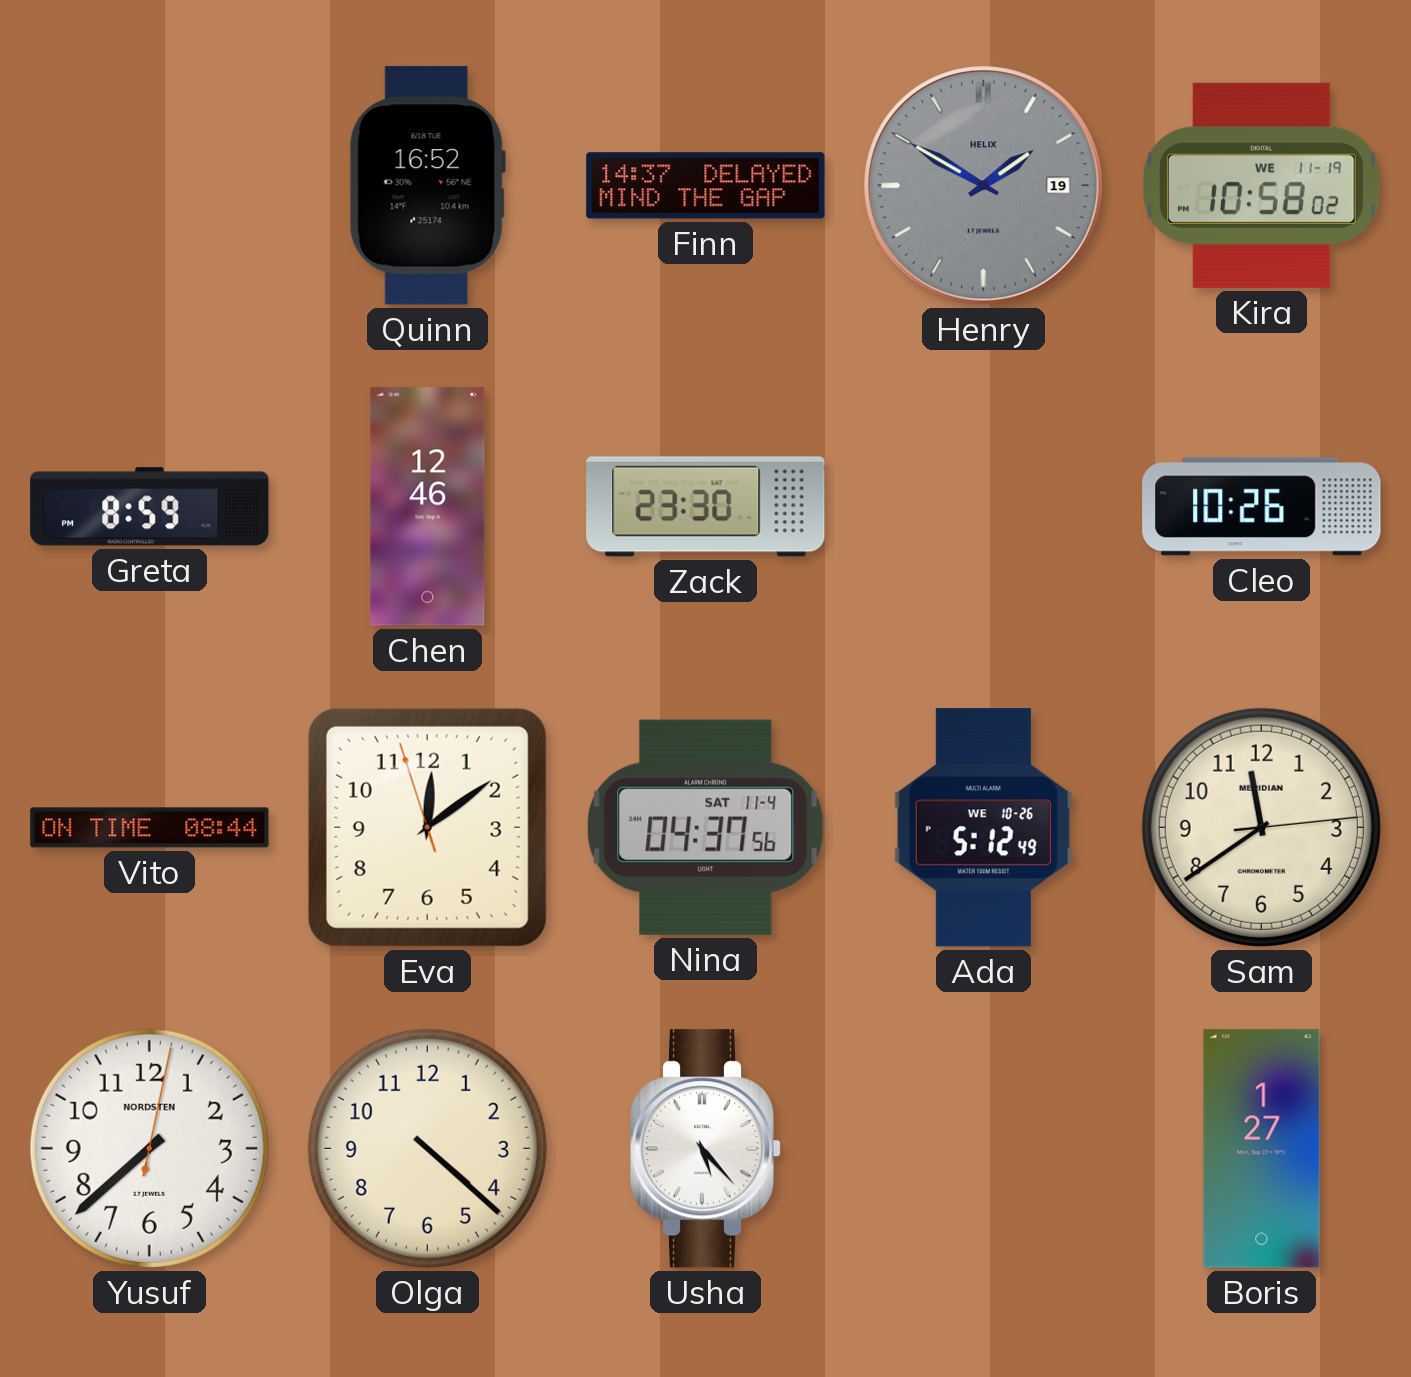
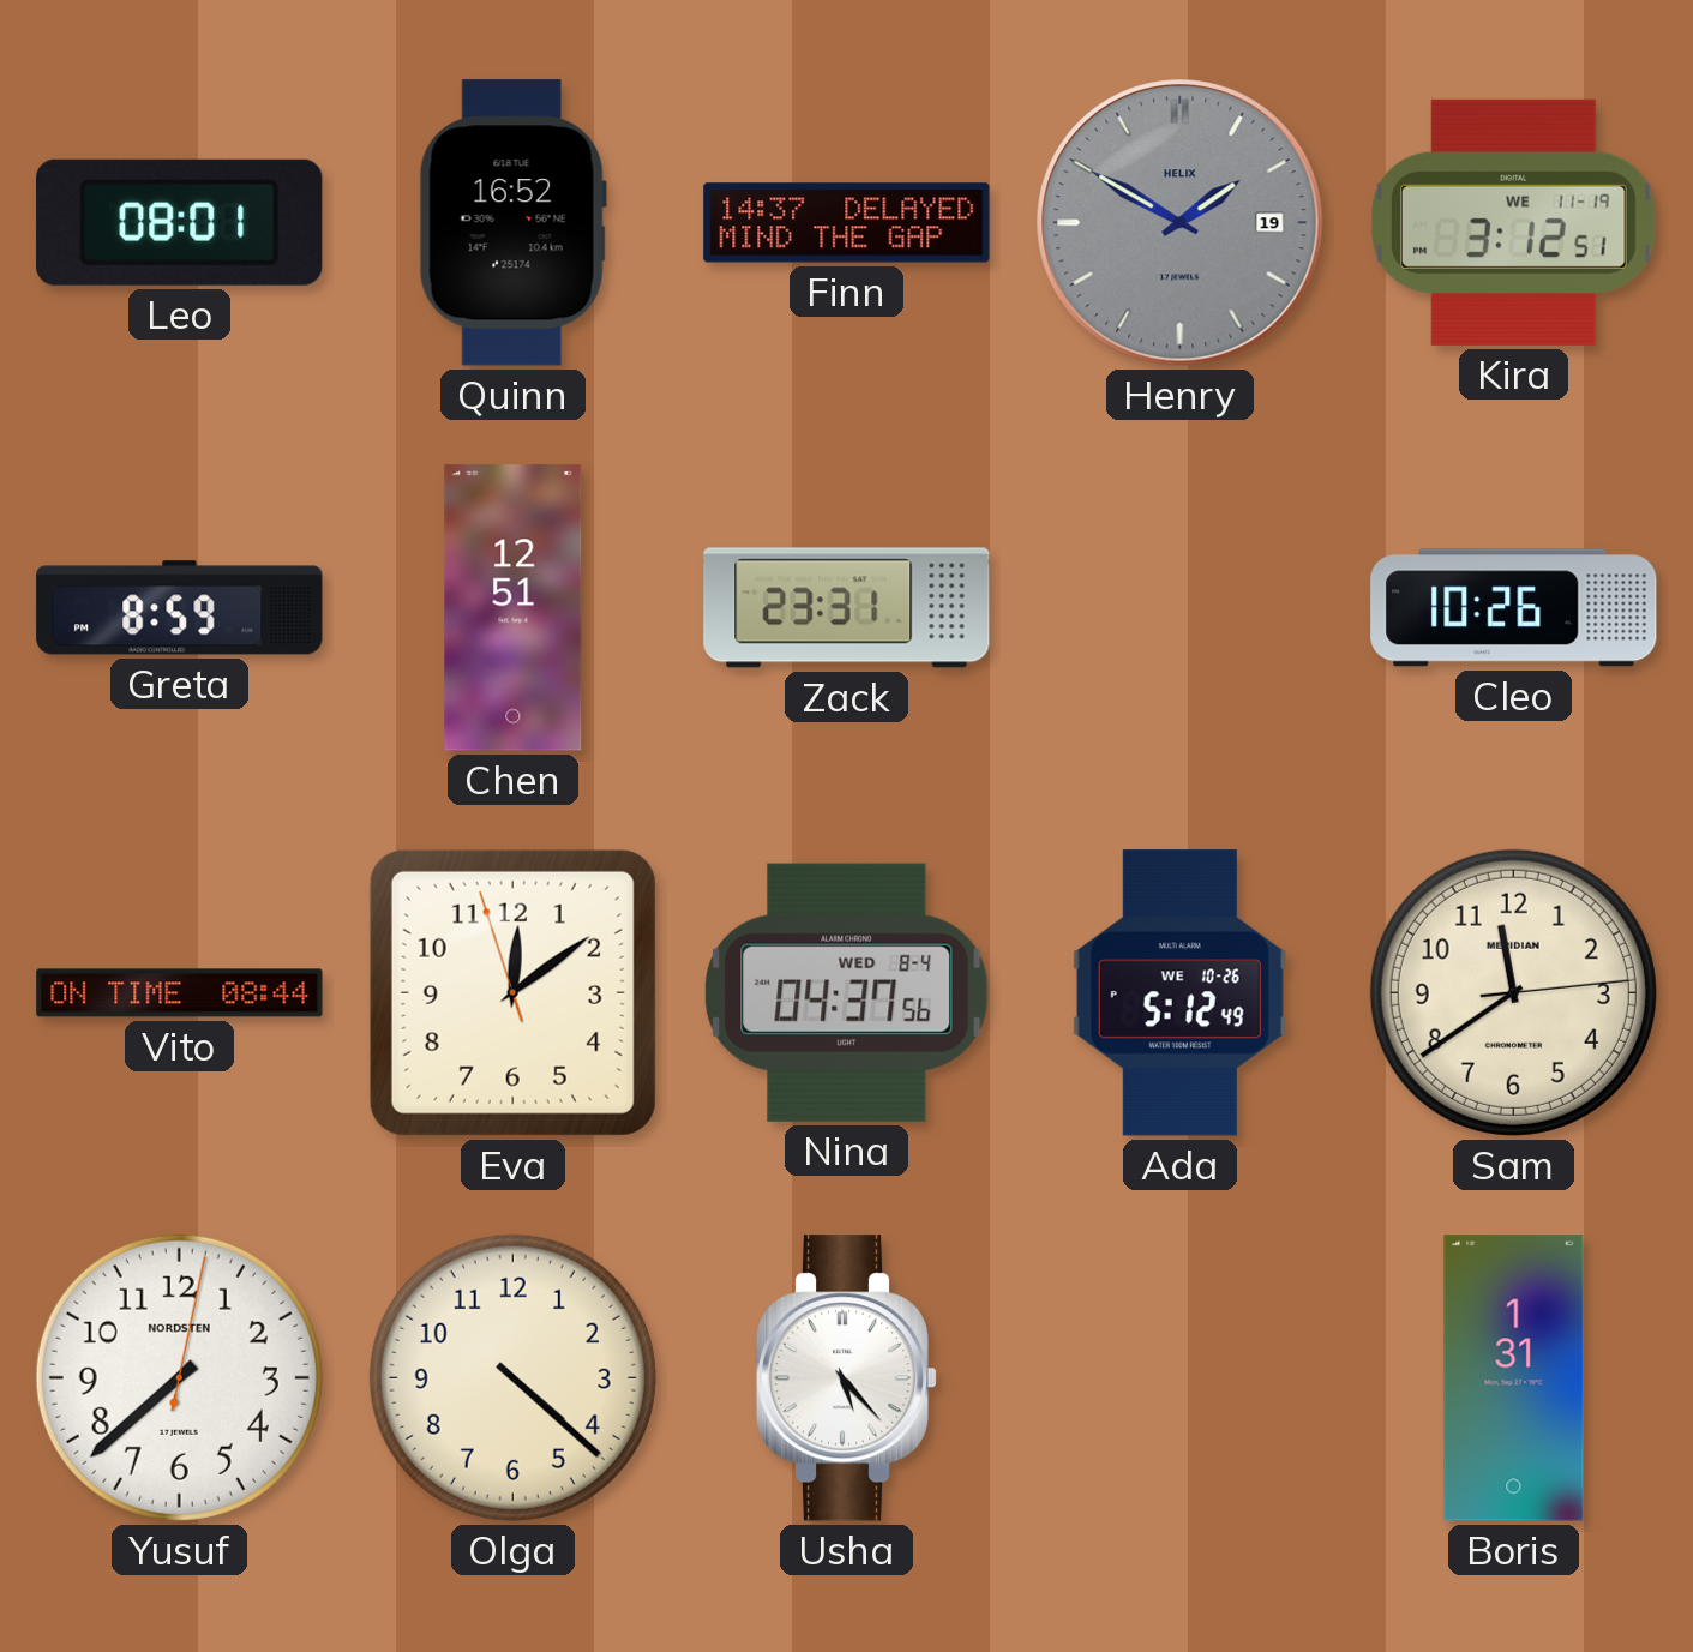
Leo: none -> 08:01 (180, 222)
Kira: 10:58 -> 3:12 (1514, 222)
Chen: 12:46 -> 12:51 (514, 608)
Zack: 23:30 -> 23:31 (847, 608)
Nina date: SAT 11-4 -> WED 8-4 (847, 992)
Boris: 1:27 -> 1:31 (1514, 1378)
